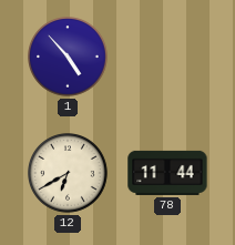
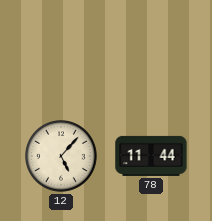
1: 4:53 -> none (69, 58)
12: 6:40 -> 5:07 (62, 157)
